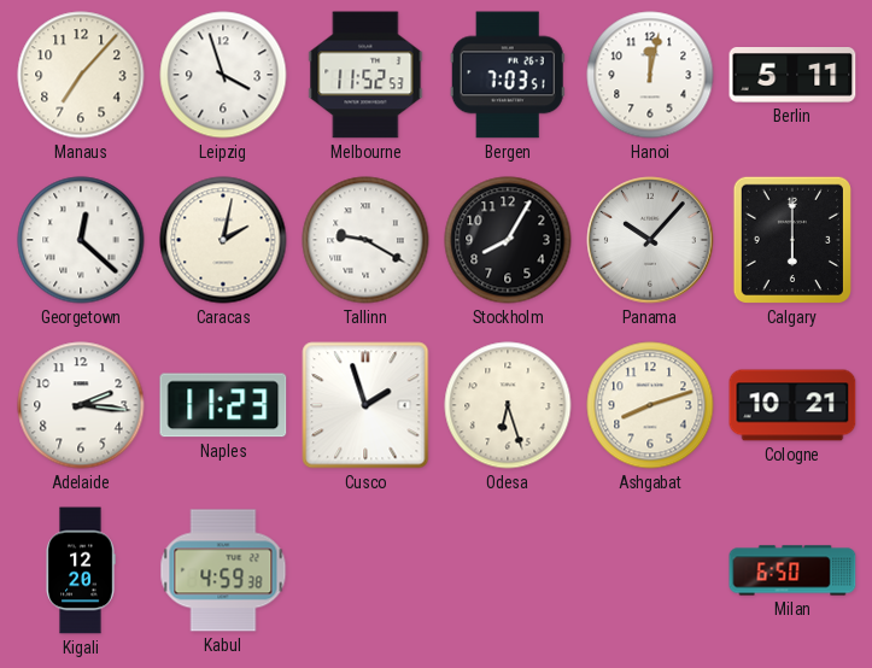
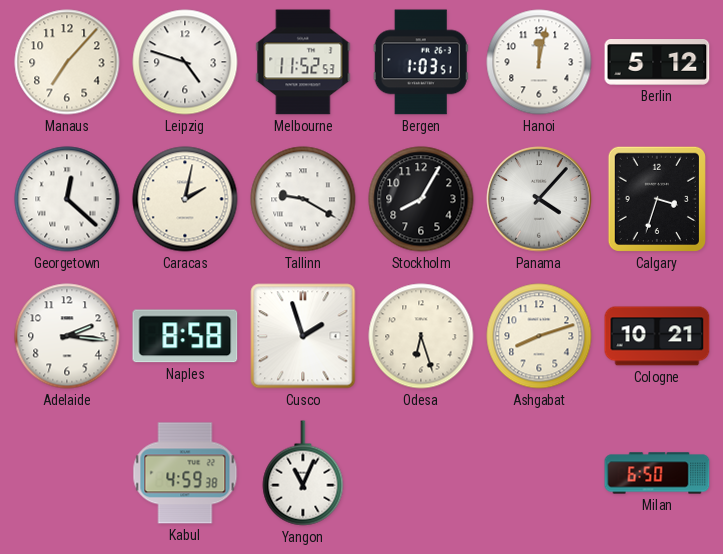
Leipzig: 3:57 -> 4:48 (185, 62)
Bergen: 7:03 -> 1:03 (421, 62)
Berlin: 5:11 -> 5:12 (657, 63)
Panama: 10:07 -> 4:07 (539, 199)
Calgary: 6:00 -> 3:33 (657, 199)
Naples: 11:23 -> 8:58 (185, 336)
Kigali: 12:20 -> none (81, 570)
Yangon: none -> 11:04 (303, 473)
